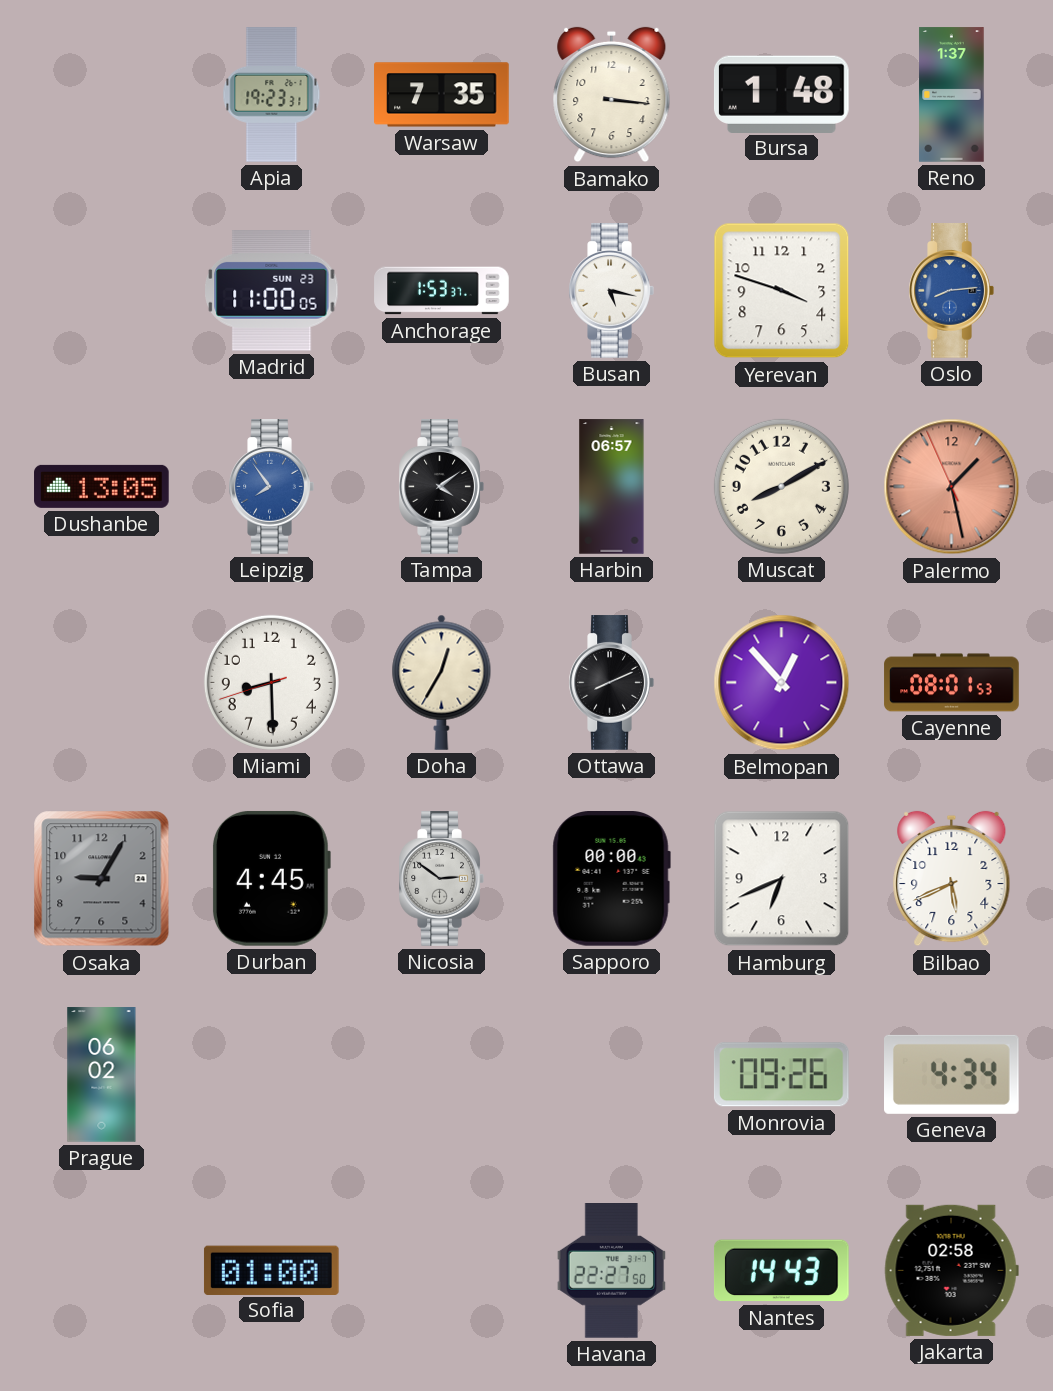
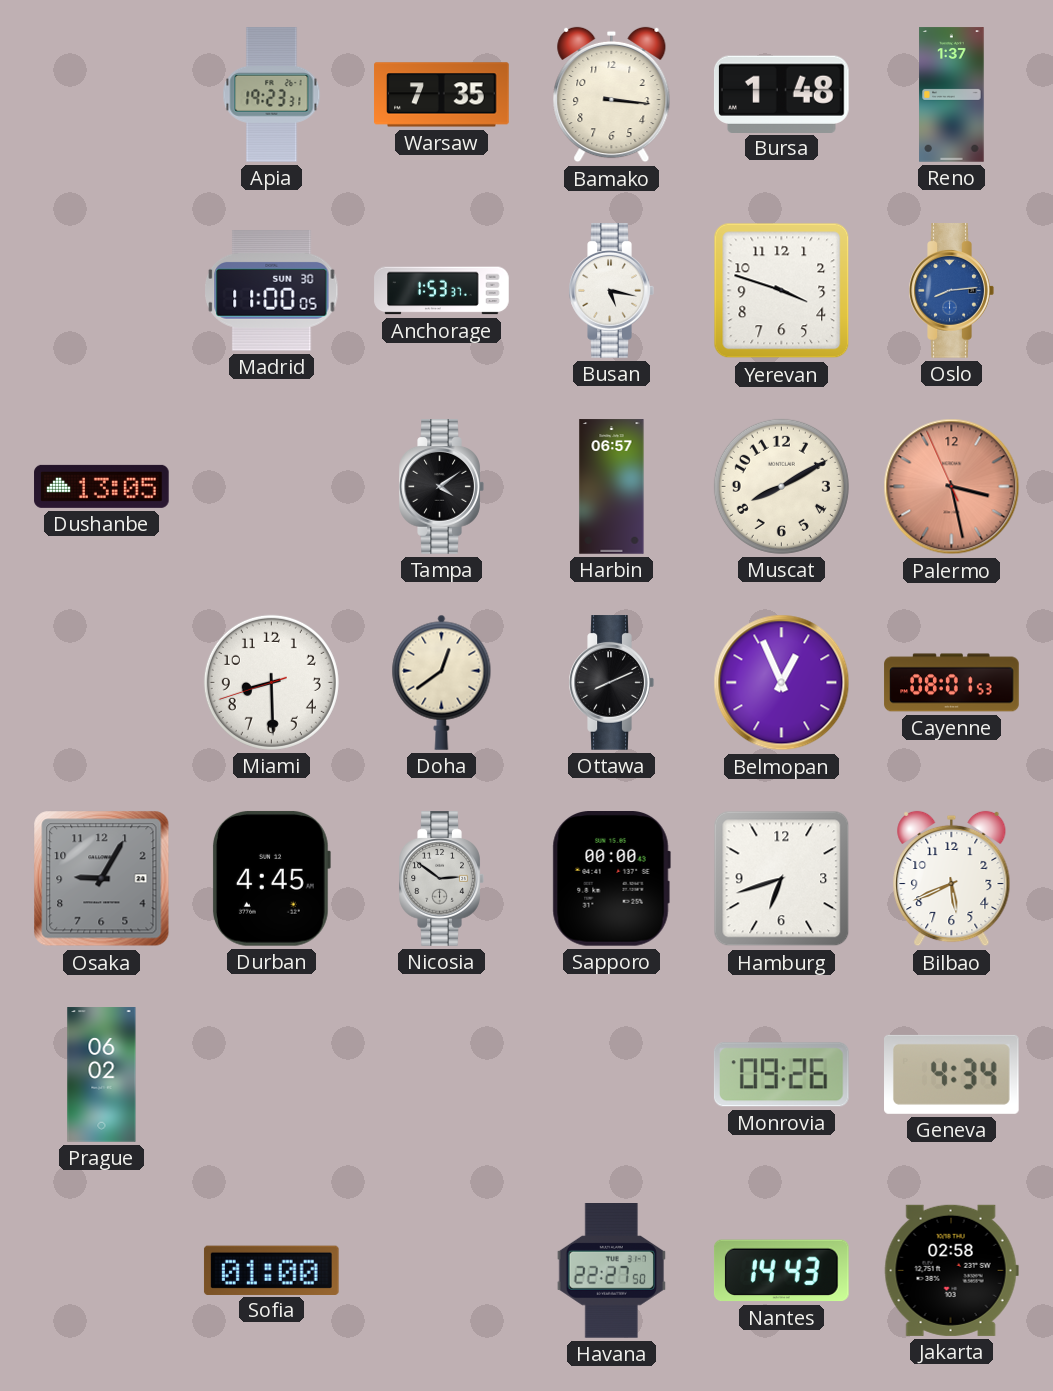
Madrid date: SUN 23 -> SUN 30 (272, 291)
Leipzig: 7:54 -> none (271, 487)
Palermo: 1:27 -> 3:27 (952, 487)
Doha: 12:35 -> 12:39 (442, 682)
Belmopan: 12:53 -> 12:56 (782, 683)
Hamburg: 6:41 -> 6:42 (782, 879)
